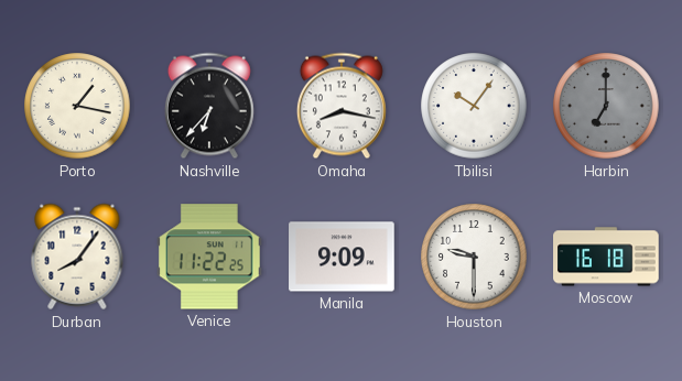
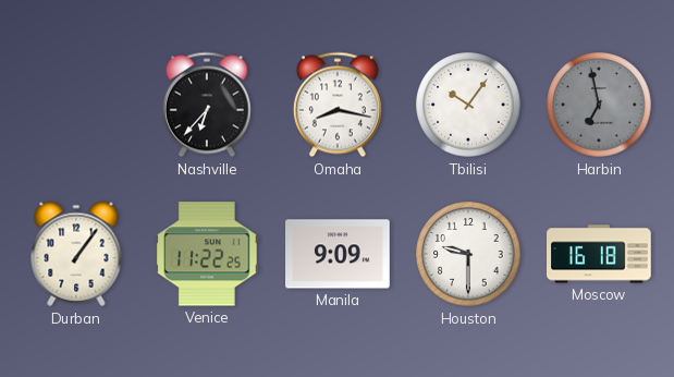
Porto: 1:17 -> none (77, 106)
Harbin: 7:00 -> 6:58 (599, 105)
Durban: 8:06 -> 1:06 (76, 254)
